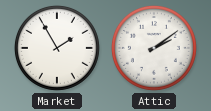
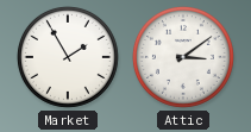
Attic: 2:09 -> 3:09 (183, 57)
